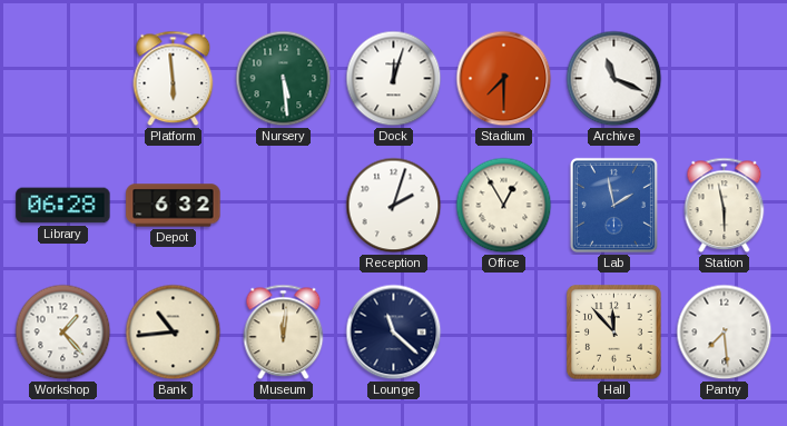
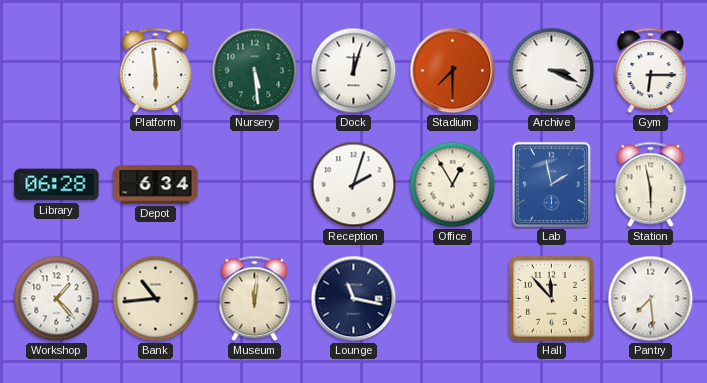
Archive: 11:19 -> 3:19 (552, 71)
Gym: none -> 6:15 (651, 71)
Depot: 6:32 -> 6:34 (156, 185)
Lounge: 11:22 -> 11:17 (354, 299)
